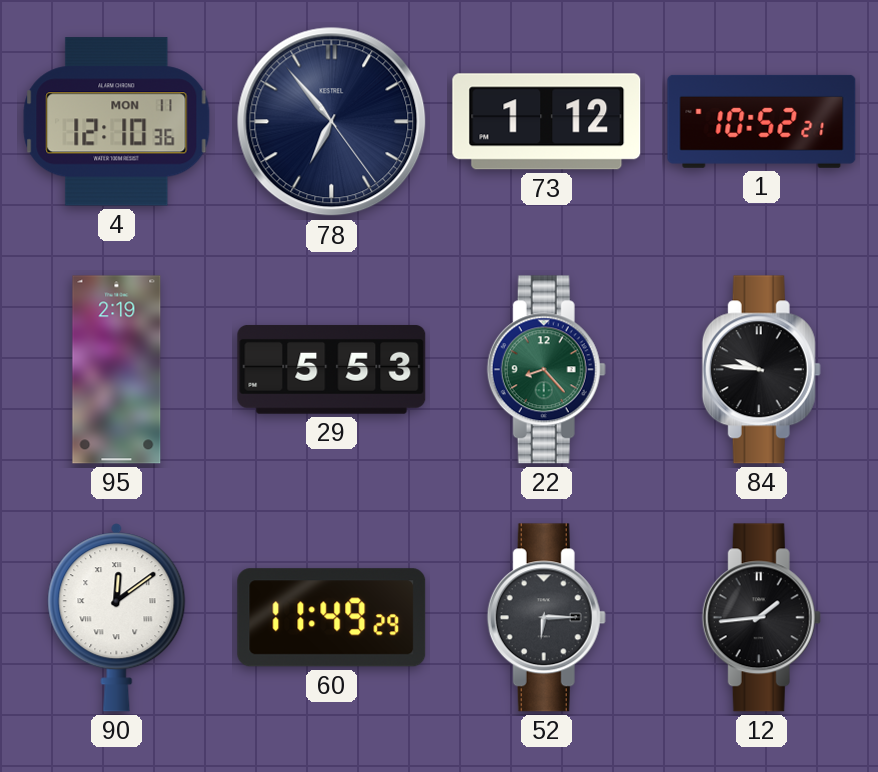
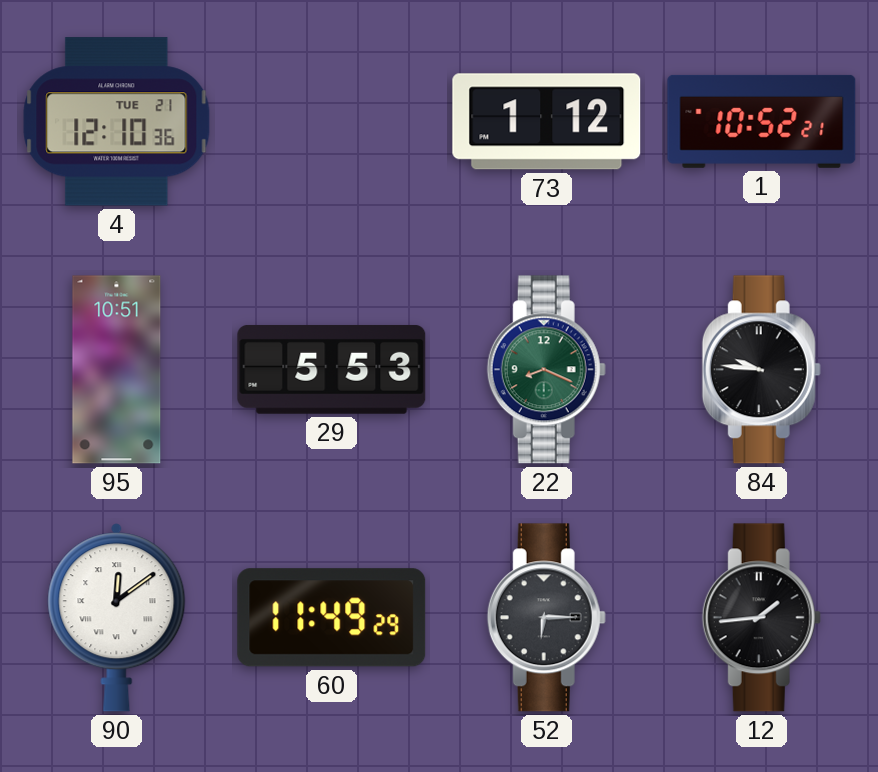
4 date: MON 11 -> TUE 21 (117, 122)
78: 6:53 -> none (332, 122)
95: 2:19 -> 10:51 (117, 370)
22: 8:23 -> 8:19 (546, 370)
